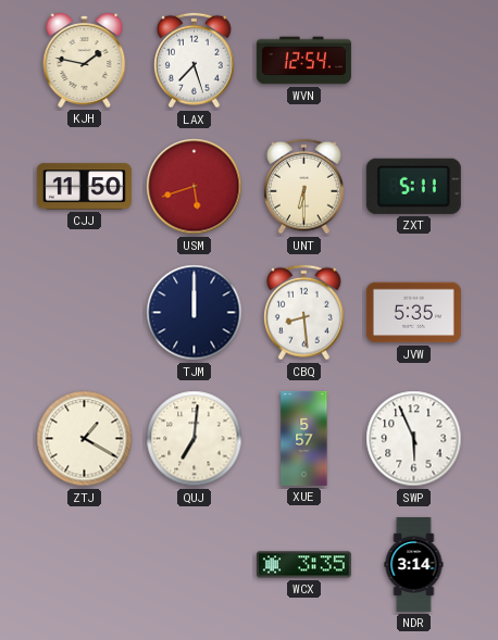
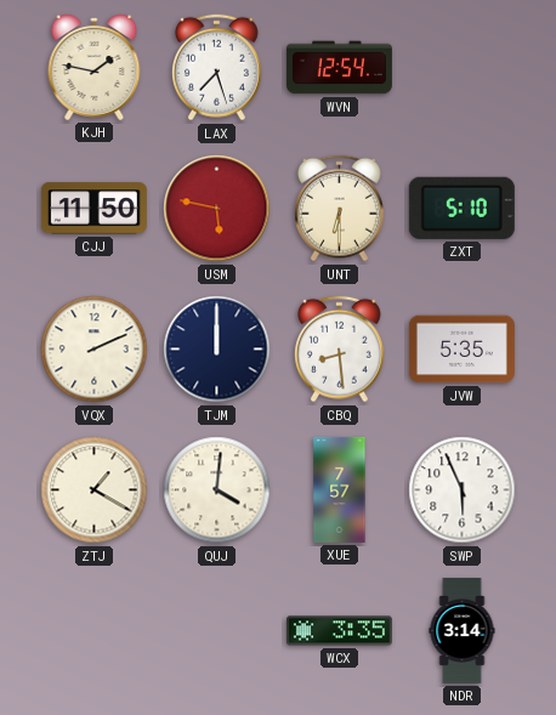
USM: 5:42 -> 5:47 (217, 209)
ZXT: 5:11 -> 5:10 (461, 208)
VQX: none -> 2:11 (95, 350)
QUJ: 7:01 -> 4:01 (217, 490)
XUE: 5:57 -> 7:57 (340, 489)
